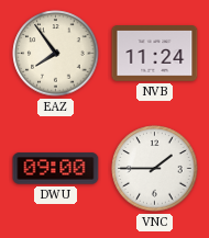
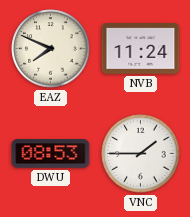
EAZ: 7:54 -> 7:49 (51, 49)
DWU: 09:00 -> 08:53 (51, 154)
